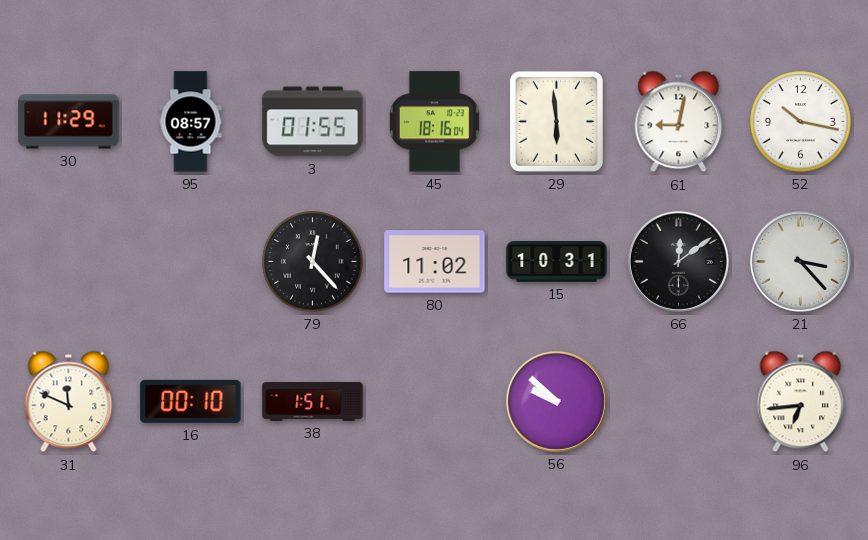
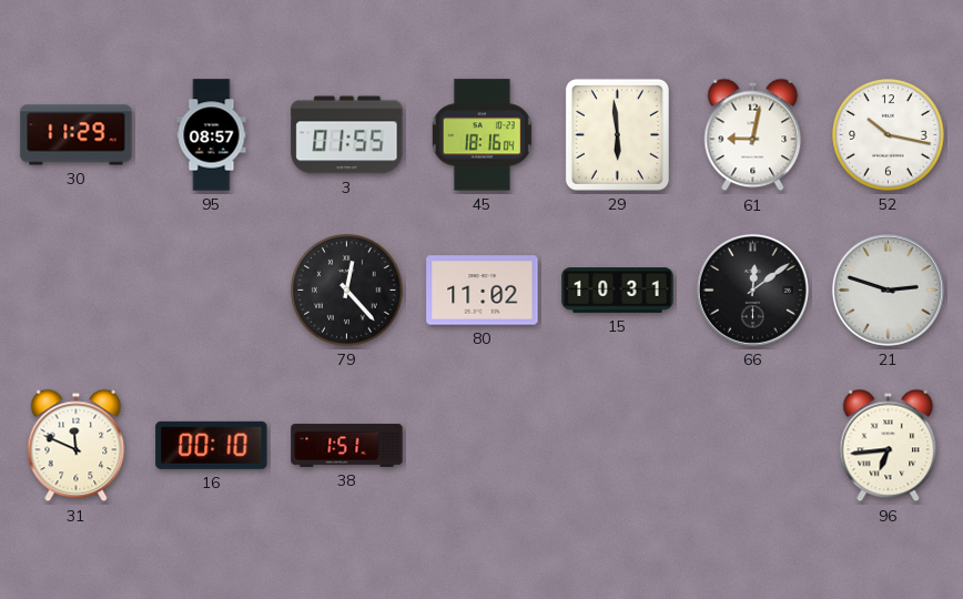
21: 3:23 -> 2:48 (888, 290)
56: 9:52 -> none (556, 401)
